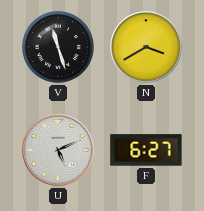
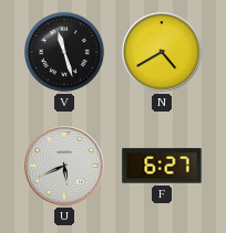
N: 3:40 -> 4:40 (162, 52)
U: 5:11 -> 5:41 (64, 166)
